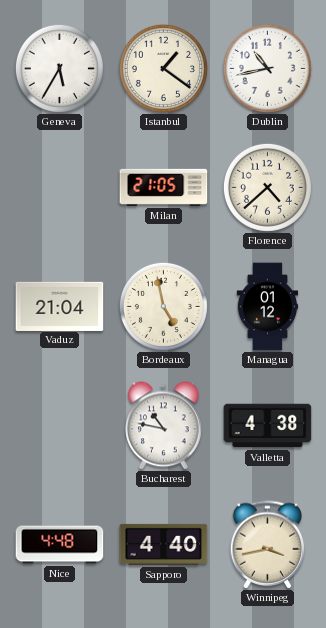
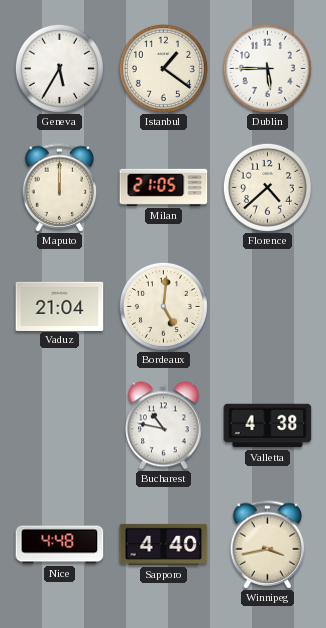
Dublin: 10:43 -> 5:45 (267, 68)
Maputo: none -> 12:00 (60, 188)
Bordeaux: 4:58 -> 5:01 (163, 306)
Managua: 01:12 -> none (268, 307)
